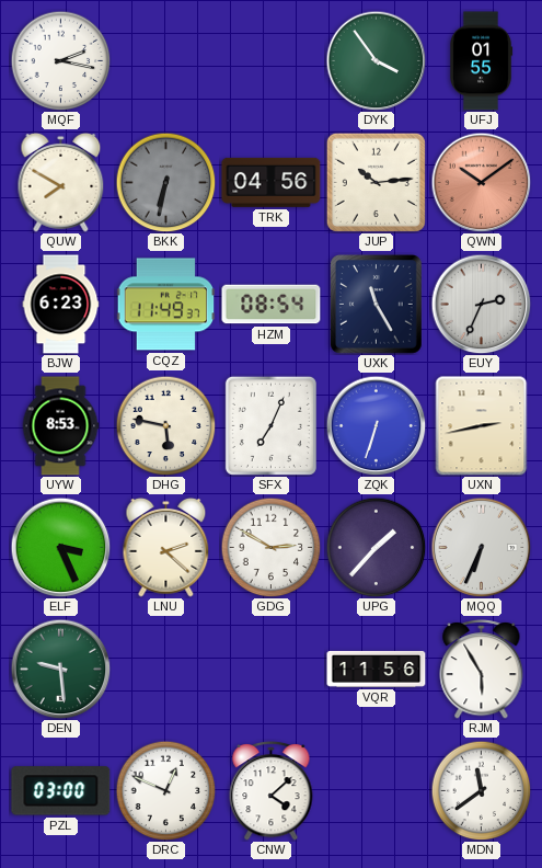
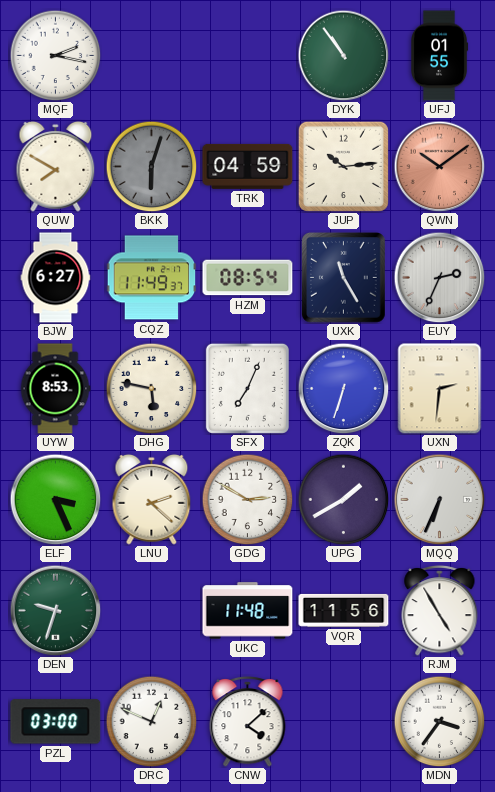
DYK: 3:54 -> 10:54 (343, 55)
BKK: 6:32 -> 6:03 (151, 166)
TRK: 04:56 -> 04:59 (248, 166)
BJW: 6:23 -> 6:27 (56, 278)
UXN: 2:43 -> 2:31 (440, 389)
UPG: 1:37 -> 1:40 (343, 499)
DEN: 9:29 -> 9:33 (55, 610)
UKC: none -> 11:48 (248, 611)
RJM: 5:55 -> 4:55 (440, 611)
MDN: 11:39 -> 3:36 (439, 721)
